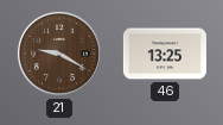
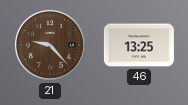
21: 9:20 -> 9:23 (50, 45)
